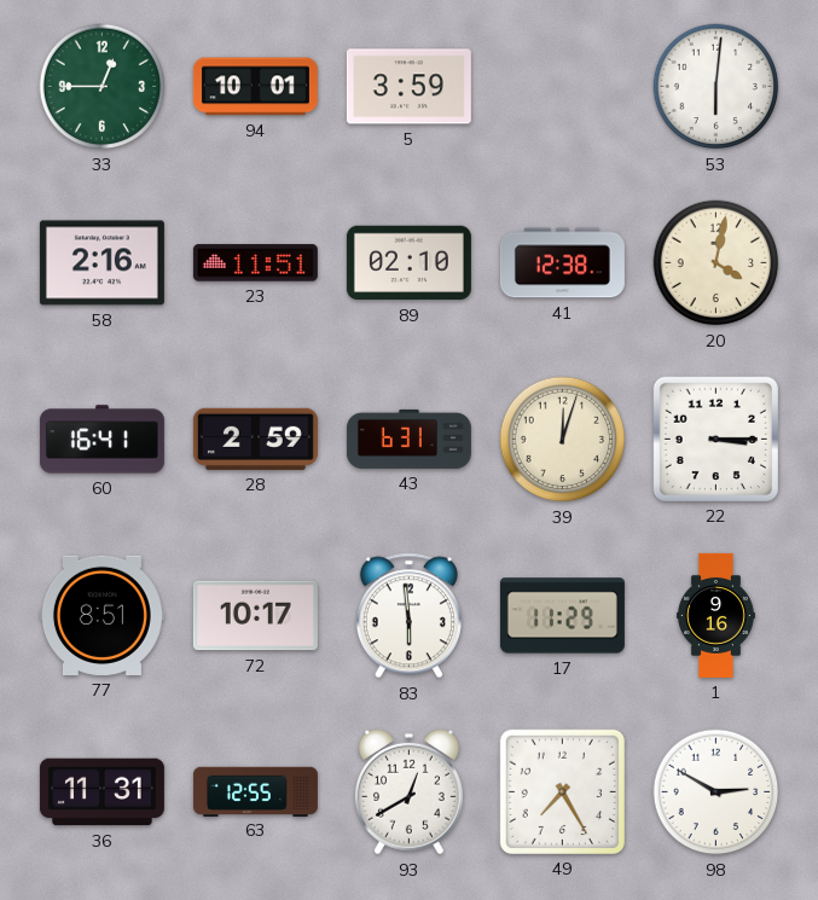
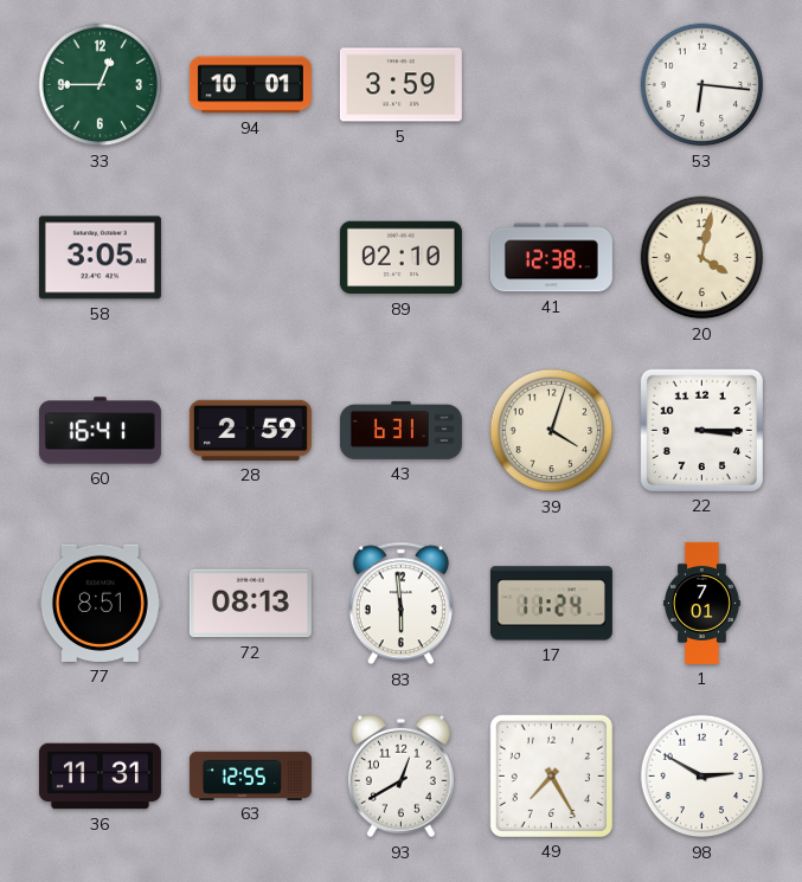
53: 6:01 -> 6:16 (702, 85)
58: 2:16 -> 3:05 (100, 258)
23: 11:51 -> none (255, 263)
39: 12:03 -> 4:03 (552, 431)
72: 10:17 -> 08:13 (250, 604)
17: 11:29 -> 11:24 (551, 604)
1: 9:16 -> 7:01 (701, 603)
